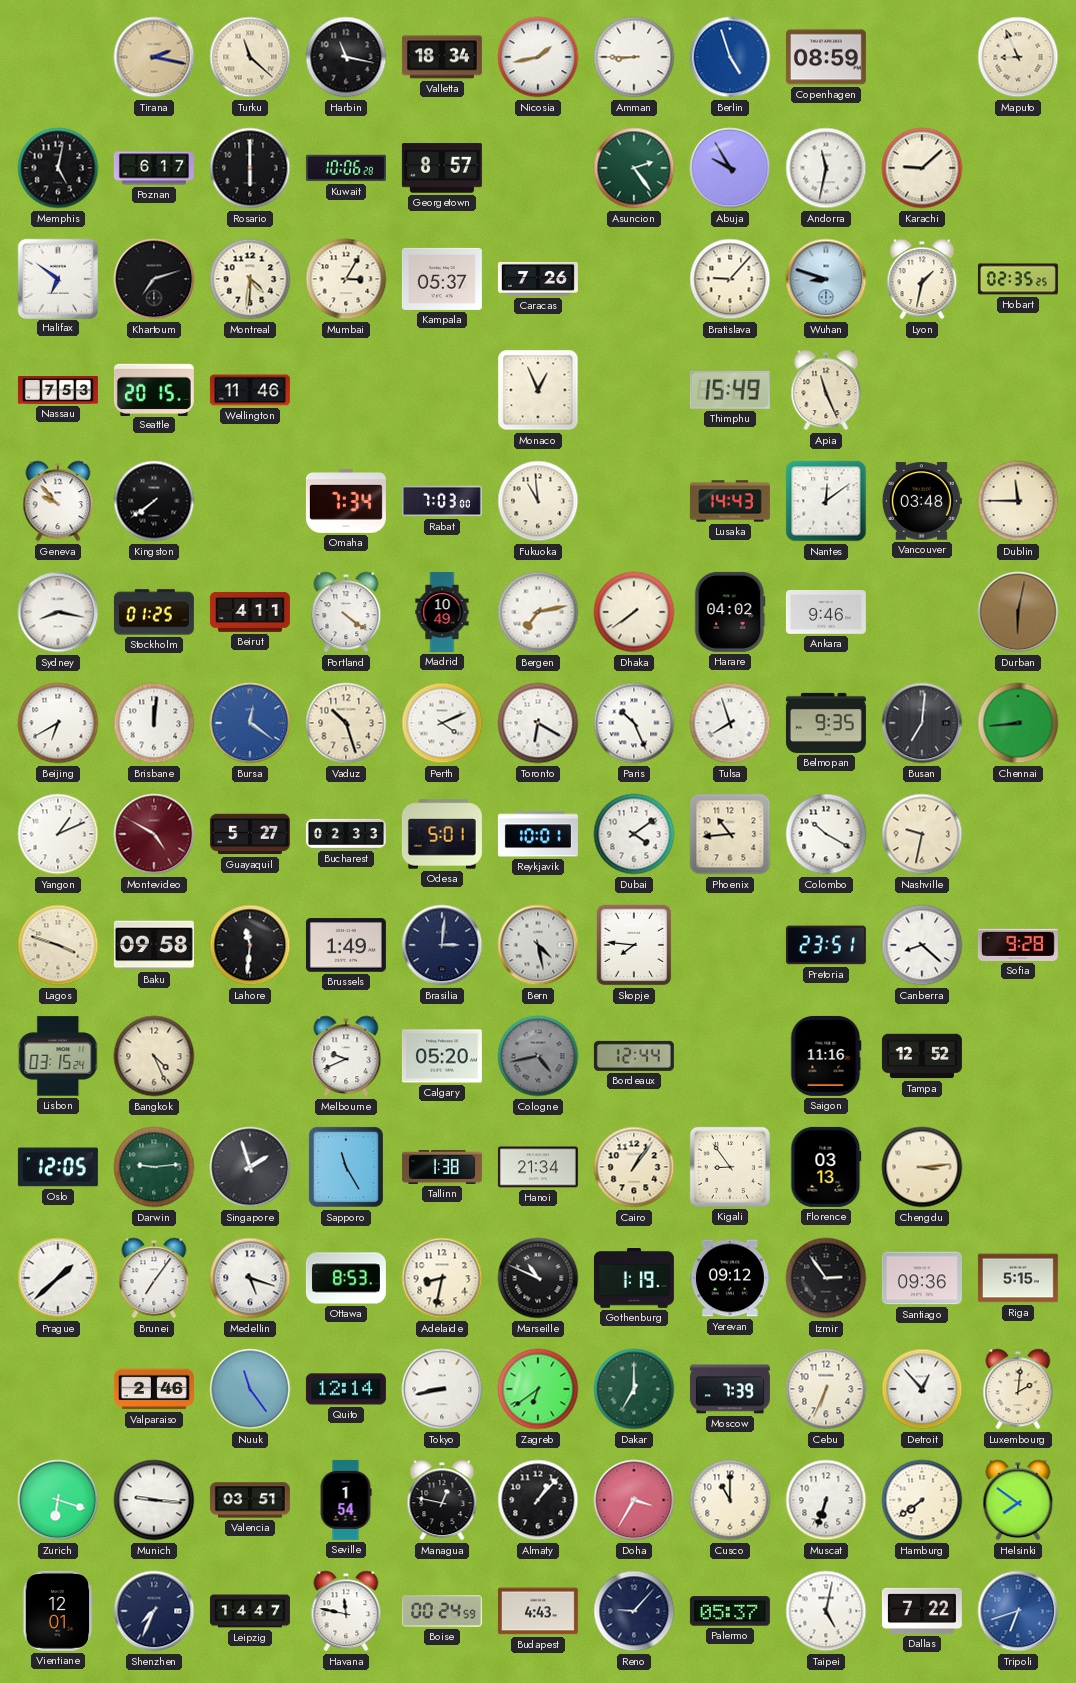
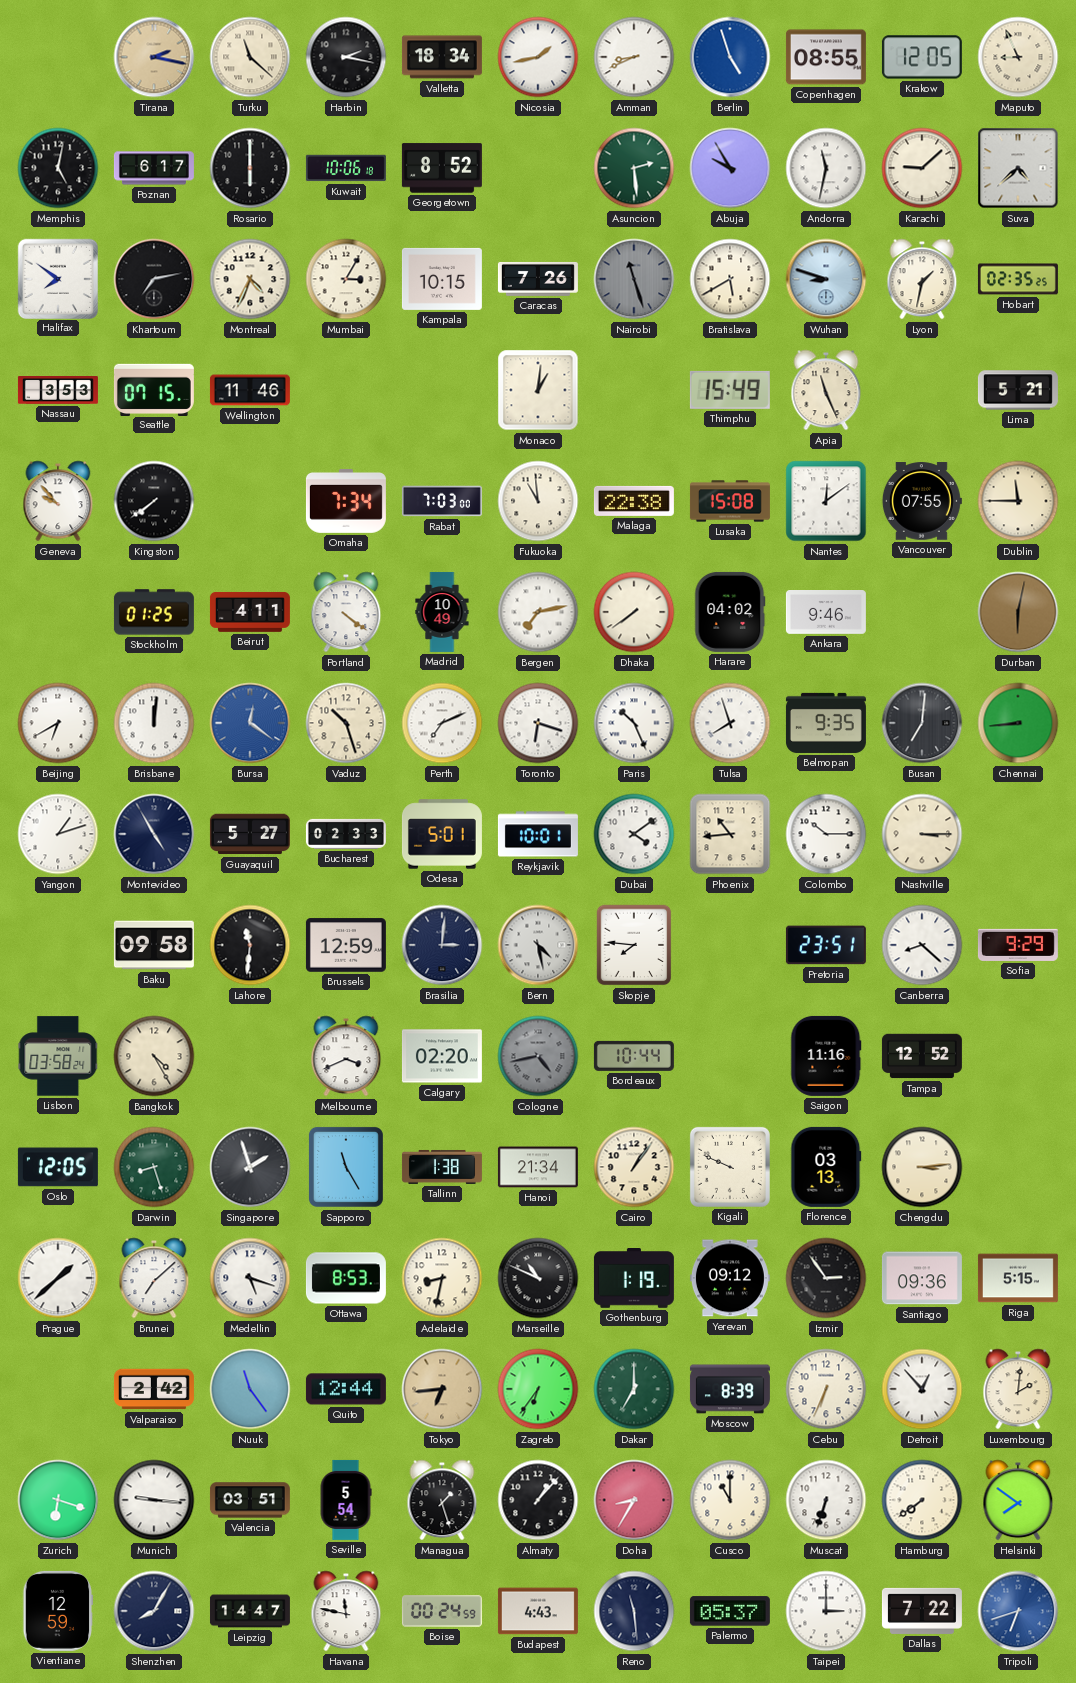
Harbin: 11:17 -> 2:17 (346, 57)
Amman: 8:45 -> 8:41 (634, 57)
Copenhagen: 08:59 -> 08:55 (826, 57)
Krakow: none -> 12:05 (922, 57)
Kuwait: 10:06:28 -> 10:06:18 (346, 168)
Georgetown: 8:57 -> 8:52 (442, 168)
Asuncion: 2:24 -> 2:29 (634, 168)
Suva: none -> 4:38 (1018, 168)
Halifax: 6:51 -> 7:51 (57, 278)
Khartoum: 7:12 -> 7:13 (154, 279)
Montreal: 4:31 -> 4:34 (250, 279)
Kampala: 05:37 -> 10:15 (442, 279)
Nairobi: none -> 11:27 (634, 279)
Bratislava: 9:07 -> 5:40 (730, 279)
Nassau: 7:53 -> 3:53 (58, 391)
Seattle: 20:15 -> 07:15 (154, 389)
Monaco: 12:56 -> 1:01 (538, 390)
Lima: none -> 5:21 (1018, 390)
Malaga: none -> 22:38 (634, 501)
Lusaka: 14:43 -> 15:08 (730, 501)
Vancouver: 03:48 -> 07:55 (922, 501)
Sydney: 8:17 -> none (58, 612)
Perth: 4:11 -> 7:11 (442, 723)
Toronto: 6:20 -> 6:18 (538, 723)
Yangon: 1:11 -> 1:12 (58, 834)
Montevideo: 4:50 -> 4:55 (154, 834)
Montevideo dial: burgundy -> navy (154, 834)
Colombo: 10:20 -> 10:15 (826, 834)
Nashville: 9:32 -> 3:15 (922, 834)
Lagos: 3:48 -> none (58, 945)
Brussels: 1:49 -> 12:59 (346, 945)
Sofia: 9:28 -> 9:29 (1018, 945)
Lisbon: 03:15 -> 03:58 (58, 1056)
Bangkok: 4:26 -> 4:25 (154, 1056)
Melbourne: 9:41 -> 3:41 (346, 1056)
Calgary: 05:20 -> 02:20 (442, 1056)
Bordeaux: 12:44 -> 10:44 (634, 1056)
Darwin: 9:14 -> 8:27 (154, 1167)
Kigali: 8:54 -> 9:49 (730, 1167)
Brunei: 7:06 -> 7:08 (154, 1278)
Valparaiso: 2:46 -> 2:42 (154, 1389)
Quito: 12:14 -> 12:44 (346, 1389)
Tokyo: 8:43 -> 6:44 (442, 1389)
Tokyo dial: white -> champagne (442, 1389)
Zagreb: 6:39 -> 6:36 (538, 1389)
Moscow: 7:39 -> 8:39 (730, 1389)
Seville: 1:54 -> 5:54 (346, 1500)
Managua: 12:47 -> 1:27 (442, 1500)
Doha: 3:35 -> 8:35 (634, 1500)
Vientiane: 12:01 -> 12:59 (58, 1611)
Shenzhen: 7:34 -> 8:05 (154, 1611)
Reno: 9:07 -> 11:29 (634, 1611)
Taipei: 5:02 -> 3:00 (826, 1611)
